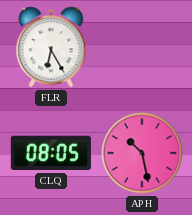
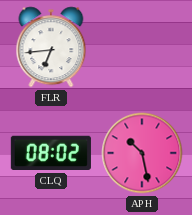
FLR: 6:25 -> 6:44 (51, 47)
CLQ: 08:05 -> 08:02 (51, 153)
